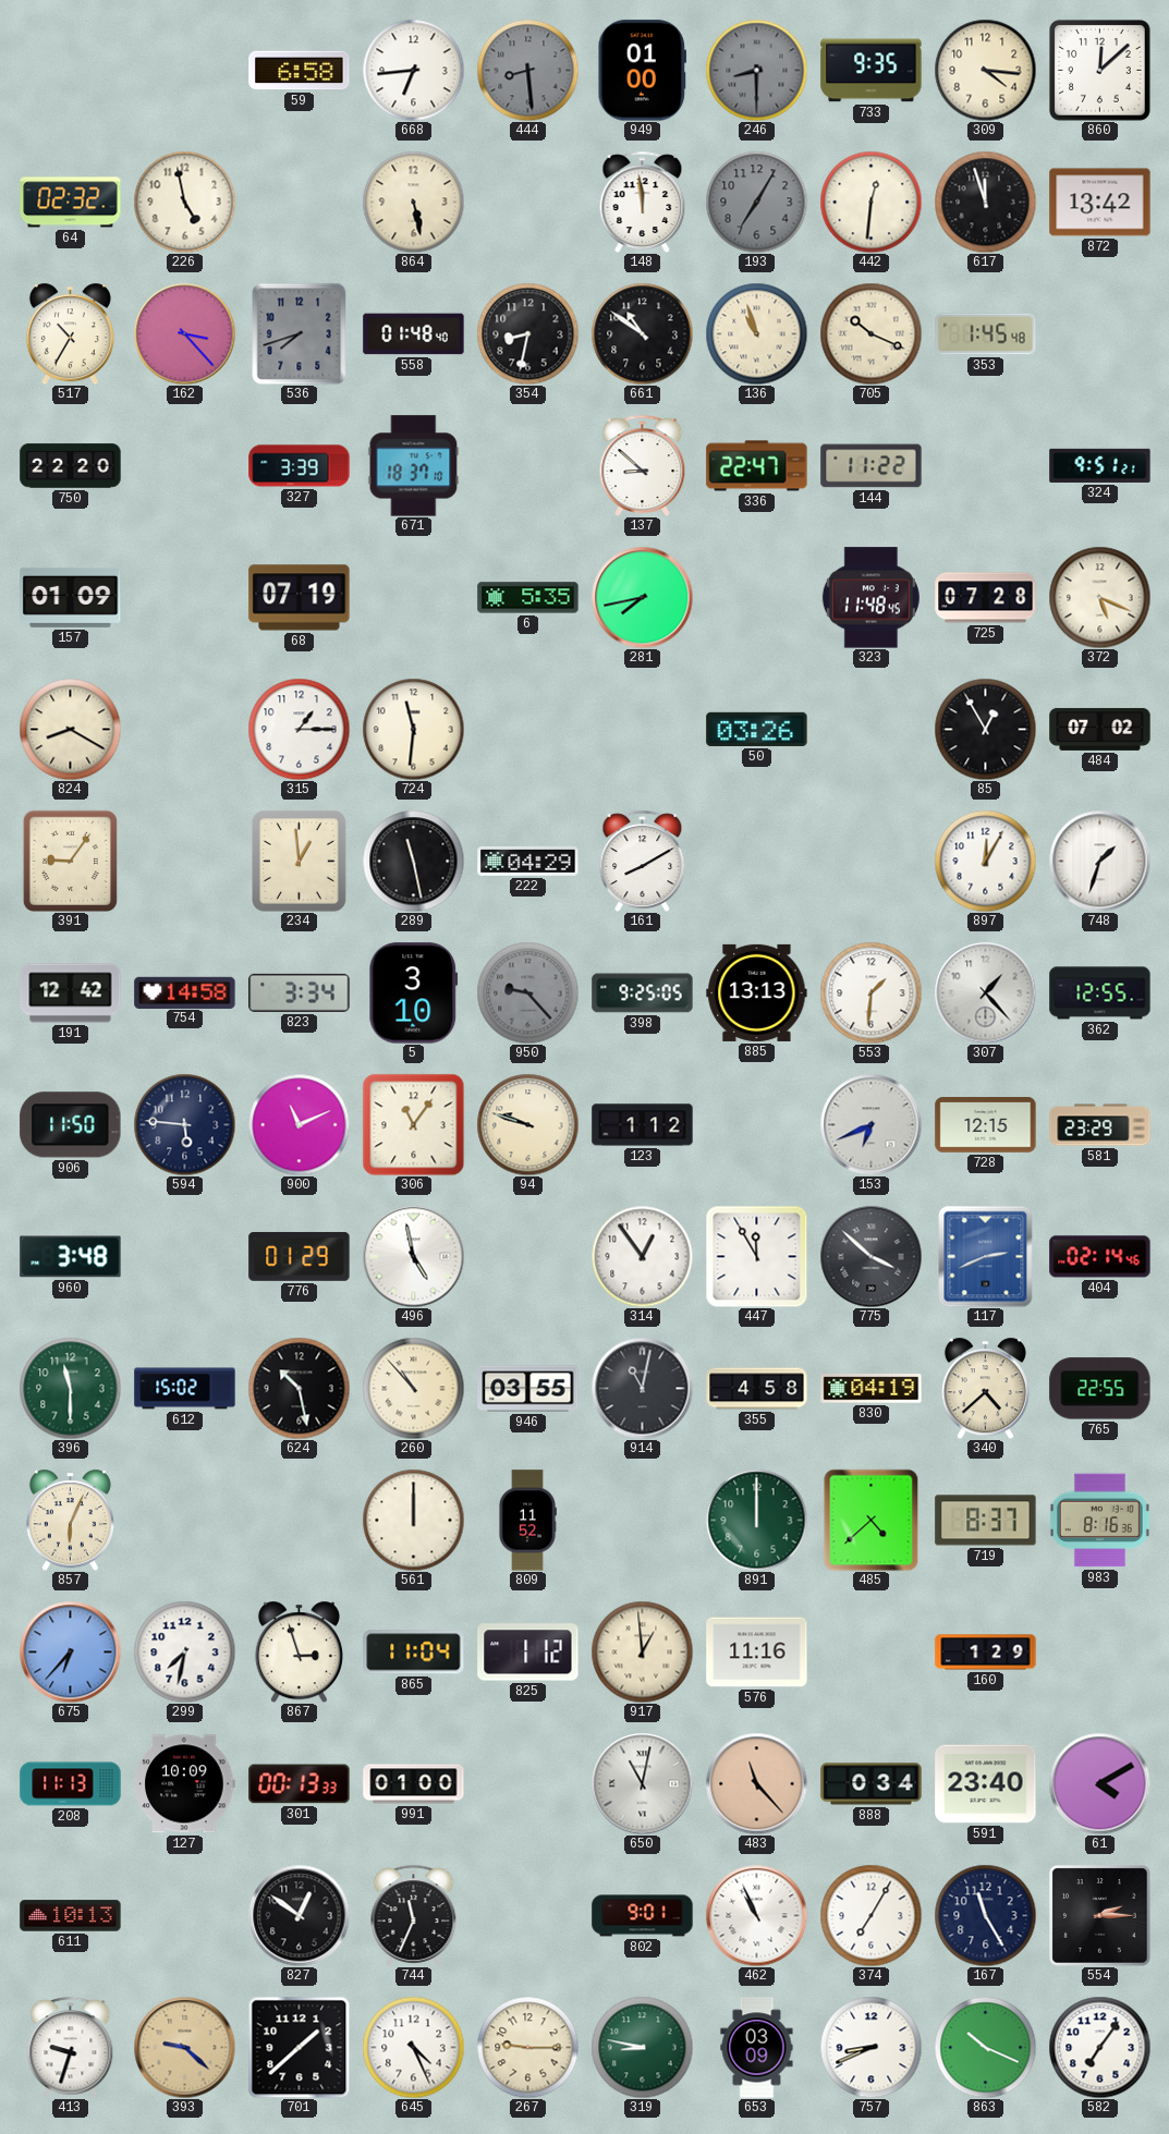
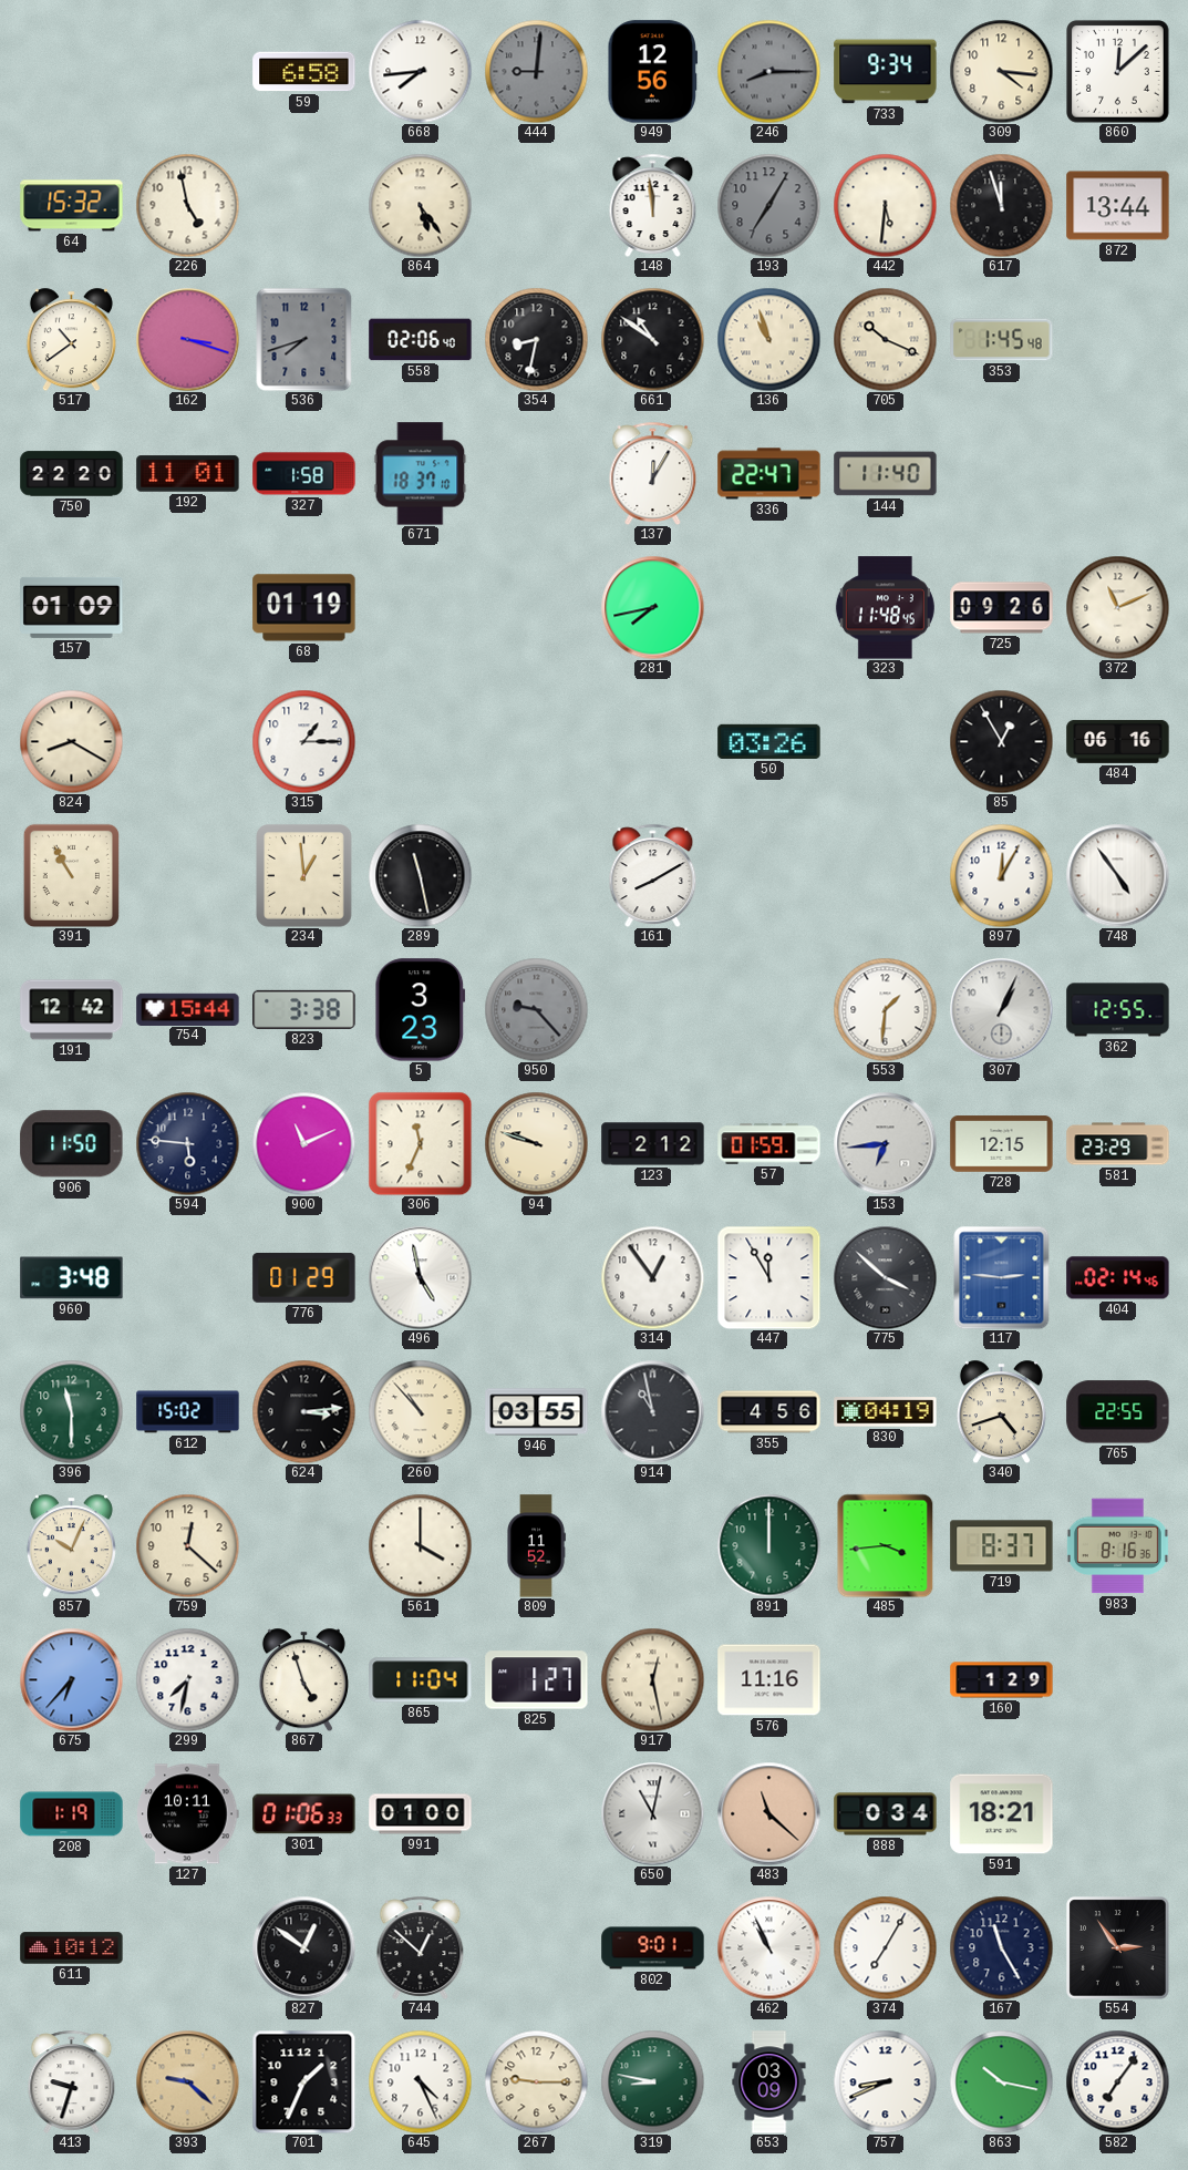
668: 6:44 -> 7:44 (420, 71)
444: 8:29 -> 9:01 (536, 71)
949: 01:00 -> 12:56 (653, 72)
246: 8:30 -> 8:15 (768, 71)
733: 9:35 -> 9:34 (886, 72)
64: 02:32 -> 15:32 (72, 206)
864: 5:28 -> 5:24 (420, 205)
442: 12:31 -> 5:31 (885, 205)
872: 13:42 -> 13:44 (1118, 206)
517: 10:35 -> 10:39 (71, 339)
162: 3:23 -> 3:18 (187, 339)
558: 01:48 -> 02:06 (421, 340)
192: none -> 11:01 (188, 474)
327: 3:39 -> 1:58 (304, 474)
137: 8:52 -> 12:05 (653, 473)
144: 11:22 -> 11:40 (886, 474)
324: 9:51 -> none (1100, 465)
68: 07:19 -> 01:19 (304, 608)
6: 5:35 -> none (528, 598)
725: 07:28 -> 09:26 (1002, 608)
372: 5:19 -> 11:11 (1117, 607)
724: 11:31 -> none (413, 729)
484: 07:02 -> 06:16 (1118, 741)
391: 9:06 -> 10:55 (71, 875)
222: 04:29 -> none (528, 862)
748: 1:33 -> 4:54 (1117, 875)
754: 14:58 -> 15:44 (188, 1009)
823: 3:34 -> 3:38 (304, 1009)
5: 3:10 -> 3:23 (421, 1010)
398: 9:25 -> none (643, 993)
885: 13:13 -> none (757, 992)
307: 1:23 -> 1:04 (1001, 1009)
306: 11:06 -> 11:34 (420, 1143)
123: 1:12 -> 2:12 (653, 1144)
57: none -> 01:59 (769, 1144)
153: 6:41 -> 6:44 (885, 1143)
117: 2:41 -> 2:46 (1002, 1277)
624: 10:28 -> 3:14 (303, 1411)
914: 11:02 -> 10:58 (652, 1411)
355: 4:58 -> 4:56 (769, 1412)
340: 4:38 -> 4:42 (1001, 1411)
857: 6:04 -> 10:04 (71, 1545)
759: none -> 12:22 (187, 1545)
561: 12:00 -> 4:00 (420, 1545)
485: 4:38 -> 3:44 (886, 1545)
867: 2:57 -> 4:57 (303, 1679)
825: 1:12 -> 1:27 (537, 1680)
917: 12:59 -> 12:28 (652, 1679)
208: 11:13 -> 1:19 (72, 1814)
127: 10:09 -> 10:11 (188, 1814)
301: 00:13 -> 01:06 (304, 1814)
483: 11:23 -> 11:22 (768, 1813)
591: 23:40 -> 18:21 (1002, 1814)
61: 4:10 -> none (1099, 1783)
611: 10:13 -> 10:12 (72, 1948)
744: 11:34 -> 12:52 (421, 1947)
554: 2:15 -> 2:54 (1118, 1948)
701: 1:38 -> 1:34 (303, 2081)
863: 10:19 -> 10:17 (1001, 2081)
